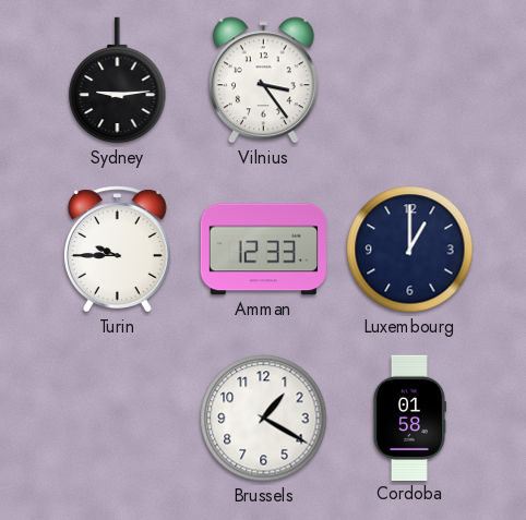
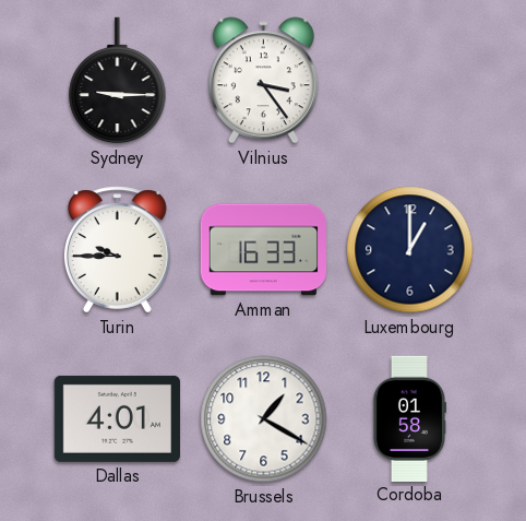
Sydney: 9:14 -> 9:15 (118, 81)
Amman: 12:33 -> 16:33 (263, 250)
Dallas: none -> 4:01 (117, 418)
